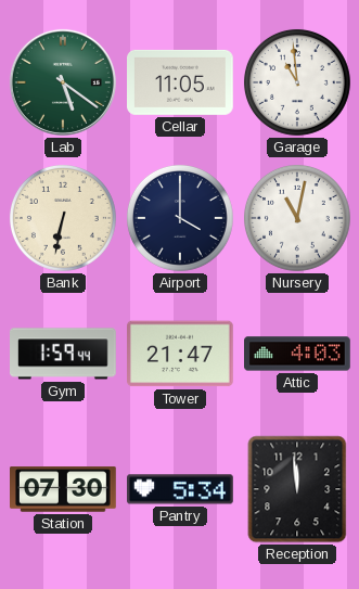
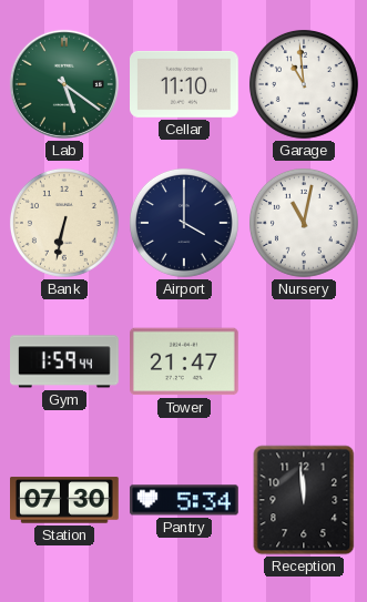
Cellar: 11:05 -> 11:10 (185, 84)
Attic: 4:03 -> none (297, 354)
